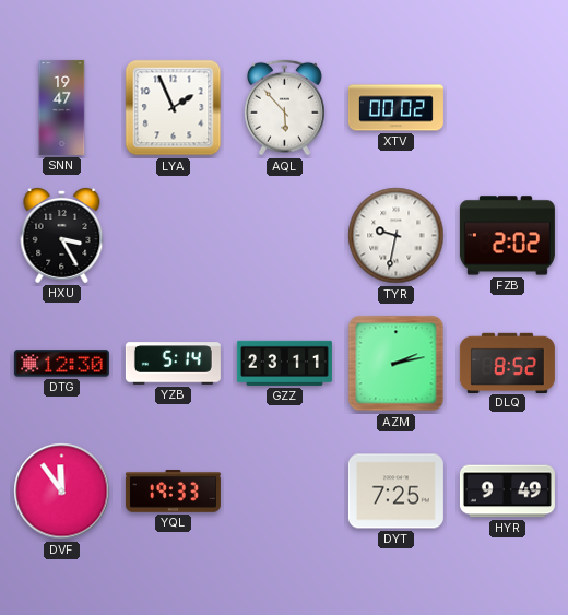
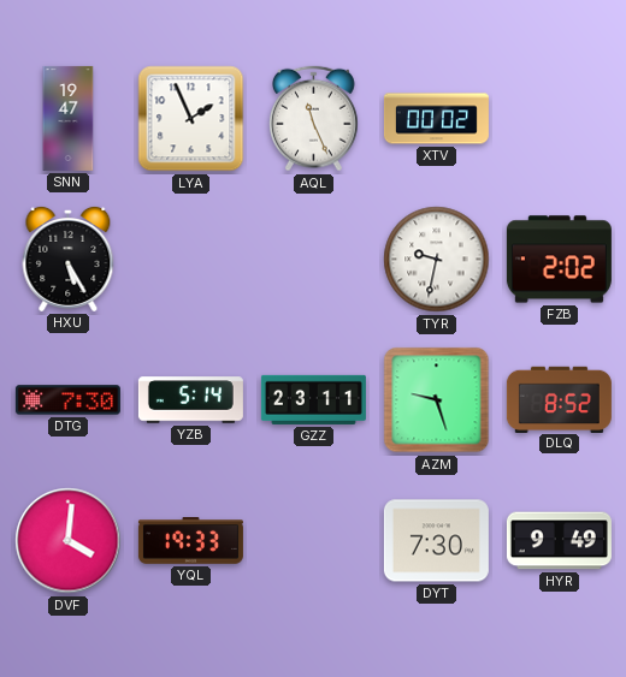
AQL: 5:53 -> 11:26 (313, 119)
HXU: 3:25 -> 5:25 (69, 259)
DTG: 12:30 -> 7:30 (67, 400)
AZM: 2:13 -> 9:27 (437, 400)
DVF: 11:54 -> 4:01 (69, 541)
DYT: 7:25 -> 7:30 (436, 541)
